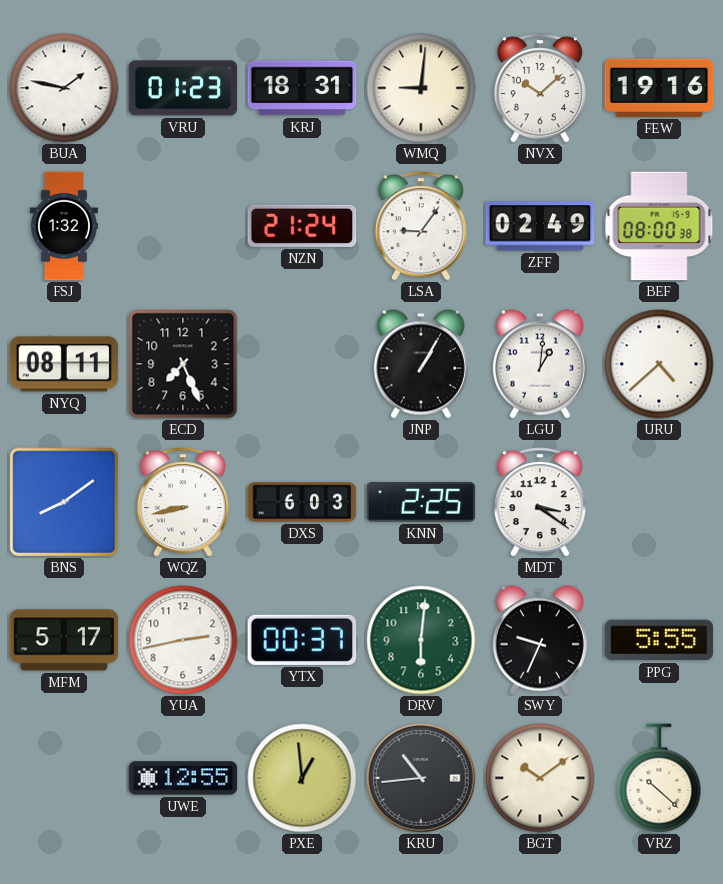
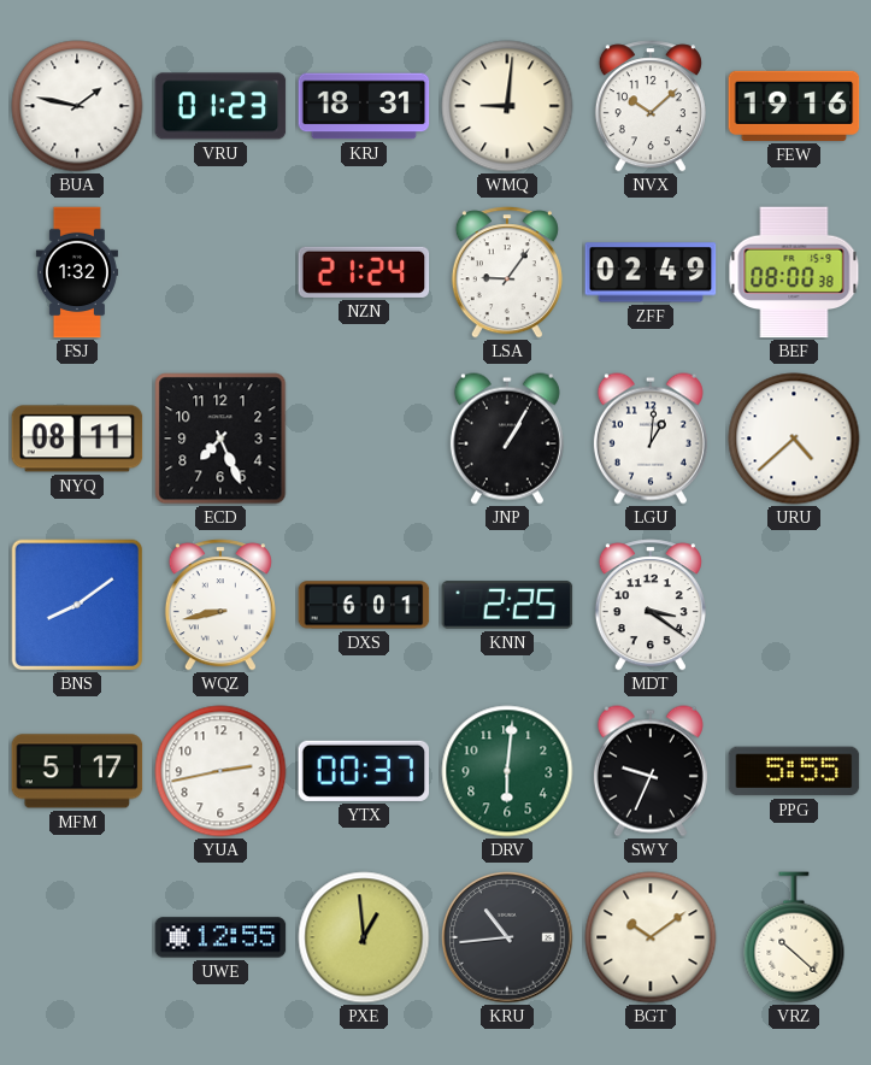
DXS: 6:03 -> 6:01 (364, 605)
